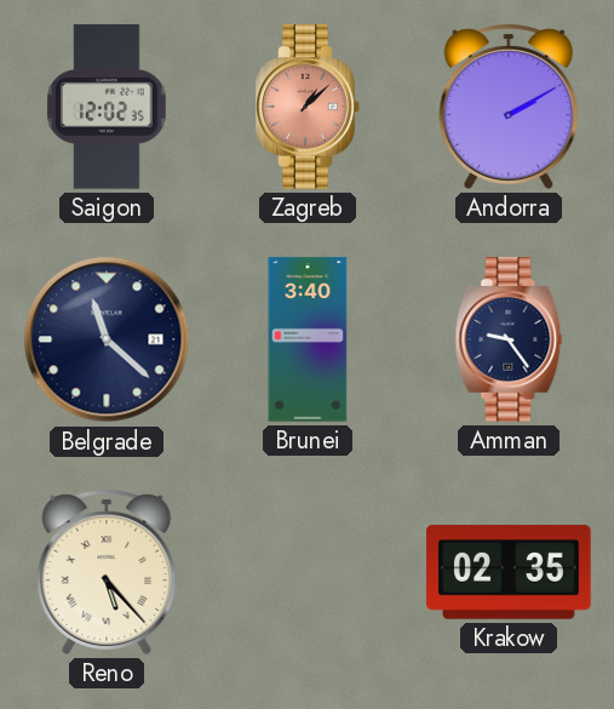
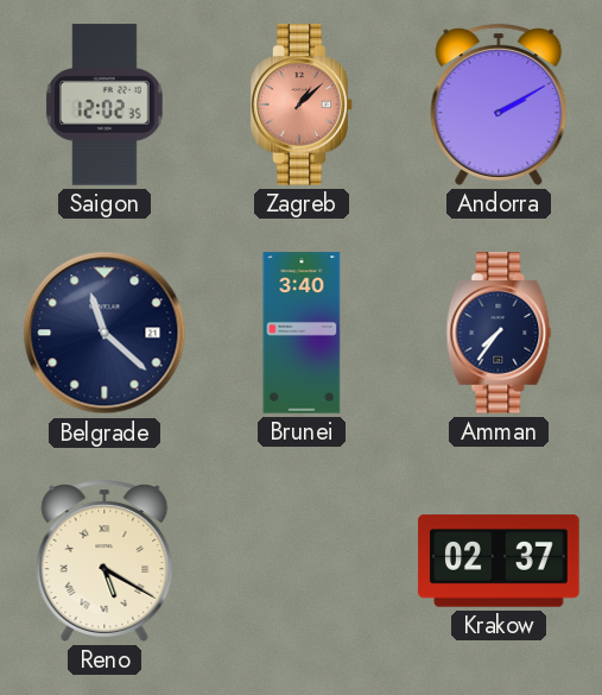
Amman: 9:24 -> 7:36 (499, 333)
Reno: 5:23 -> 5:20 (104, 561)
Krakow: 02:35 -> 02:37 (499, 561)
